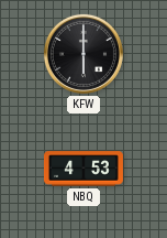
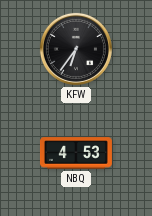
KFW: 6:00 -> 6:36 (76, 49)
